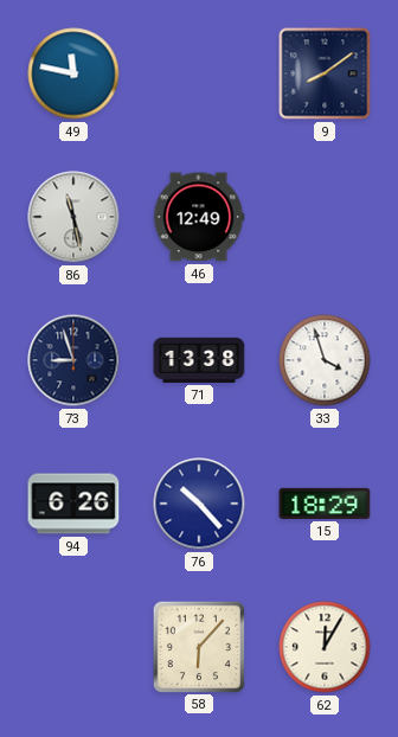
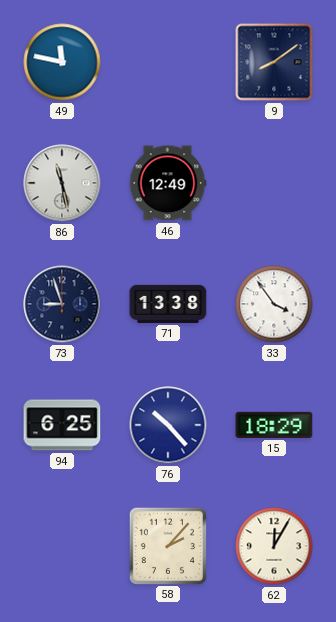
33: 3:57 -> 3:54 (274, 304)
94: 6:26 -> 6:25 (62, 425)
58: 6:07 -> 2:07 (167, 545)
